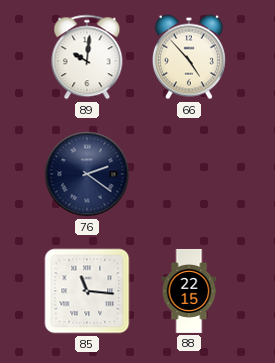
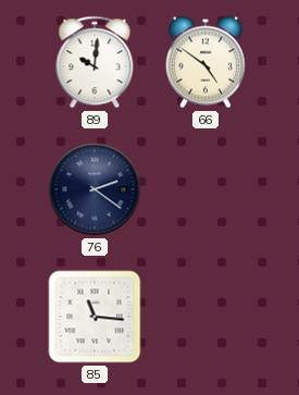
66: 4:53 -> 4:51 (205, 62)
88: 22:15 -> none (189, 291)
